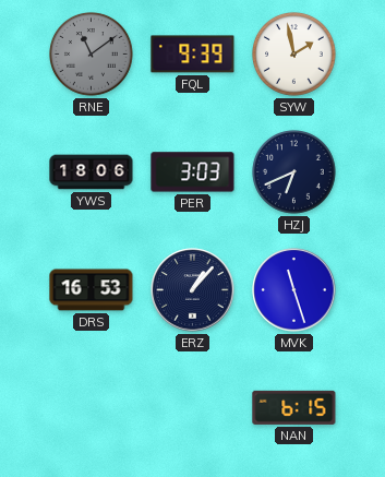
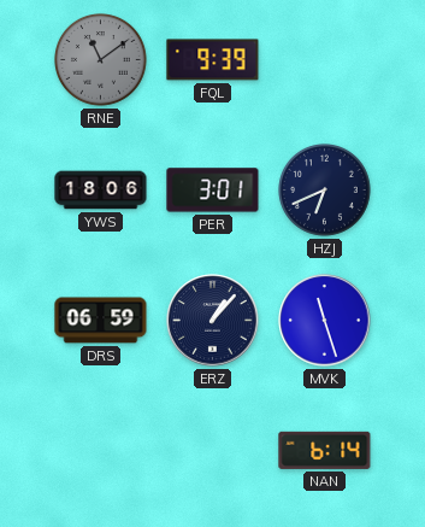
SYW: 1:58 -> none (294, 55)
PER: 3:03 -> 3:01 (213, 191)
DRS: 16:53 -> 06:59 (101, 321)
NAN: 6:15 -> 6:14 (325, 450)
